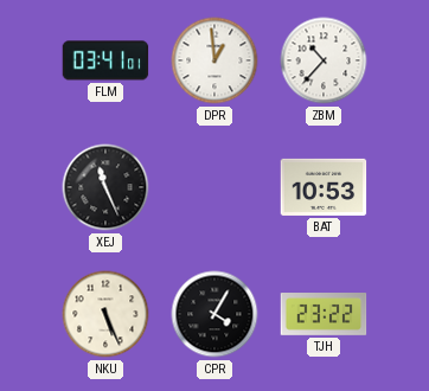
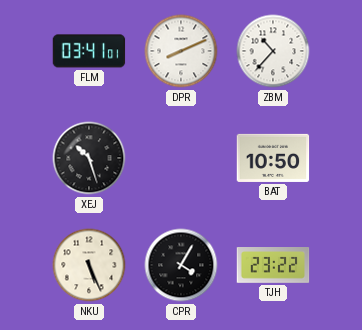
DPR: 12:59 -> 8:11 (181, 51)
XEJ: 11:26 -> 10:27 (89, 158)
BAT: 10:53 -> 10:50 (273, 158)
